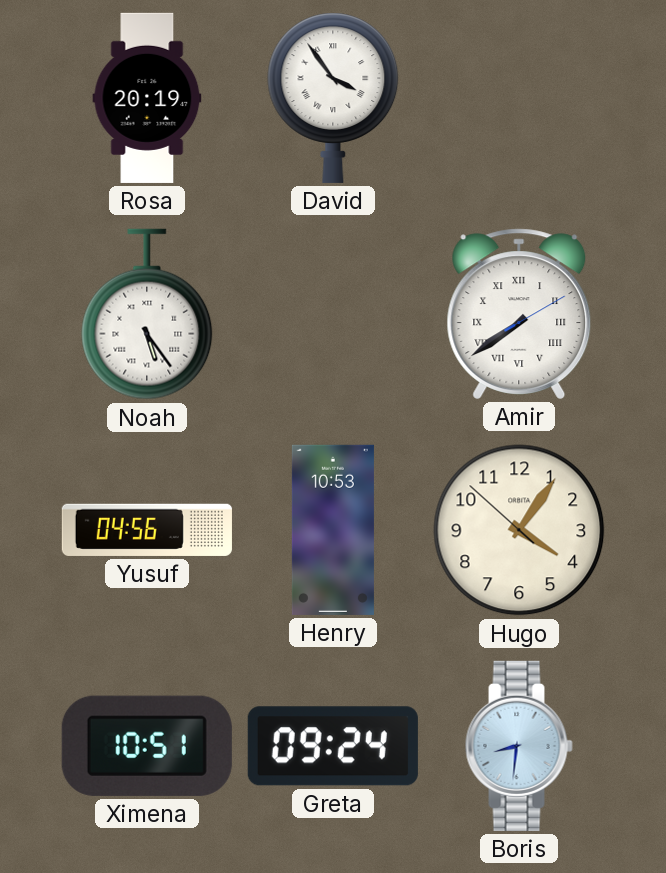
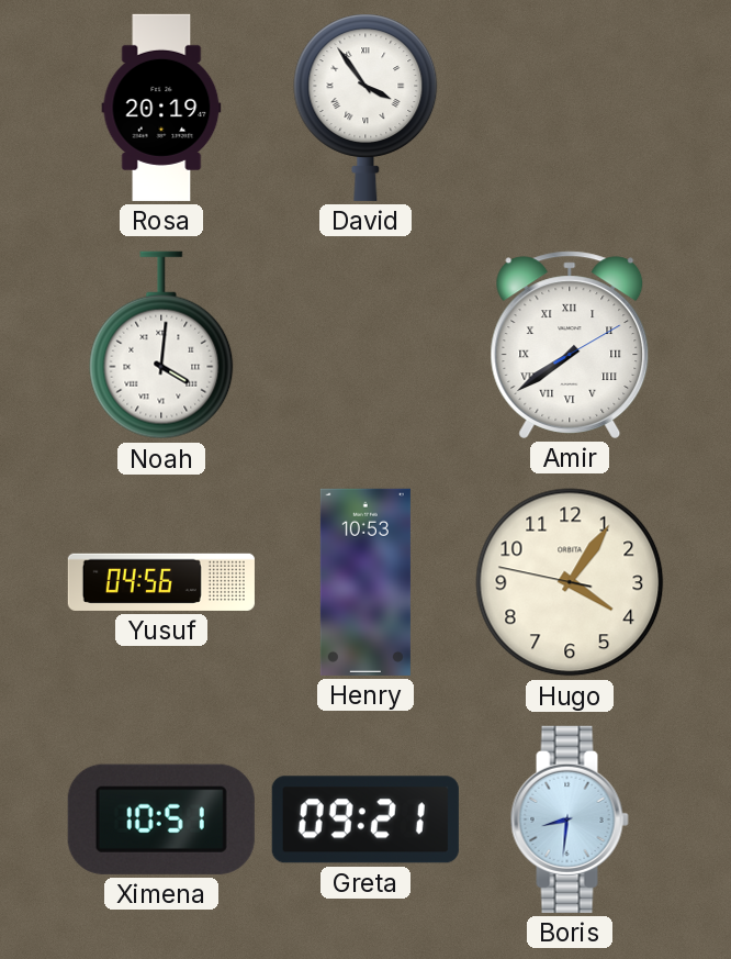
Noah: 5:24 -> 4:01 (161, 345)
Hugo: 4:05:52 -> 4:05:47 (570, 582)
Greta: 09:24 -> 09:21 (365, 819)
